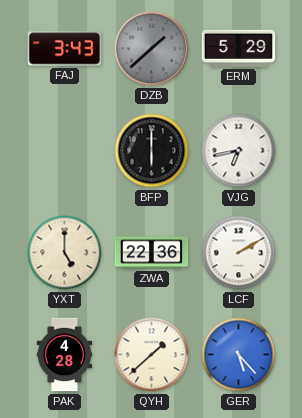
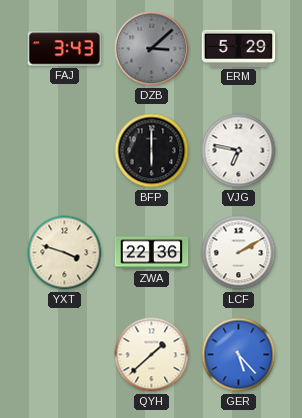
DZB: 1:38 -> 3:08 (152, 49)
VJG: 6:43 -> 6:47 (239, 151)
YXT: 5:00 -> 3:48 (65, 253)
PAK: 4:28 -> none (65, 355)
